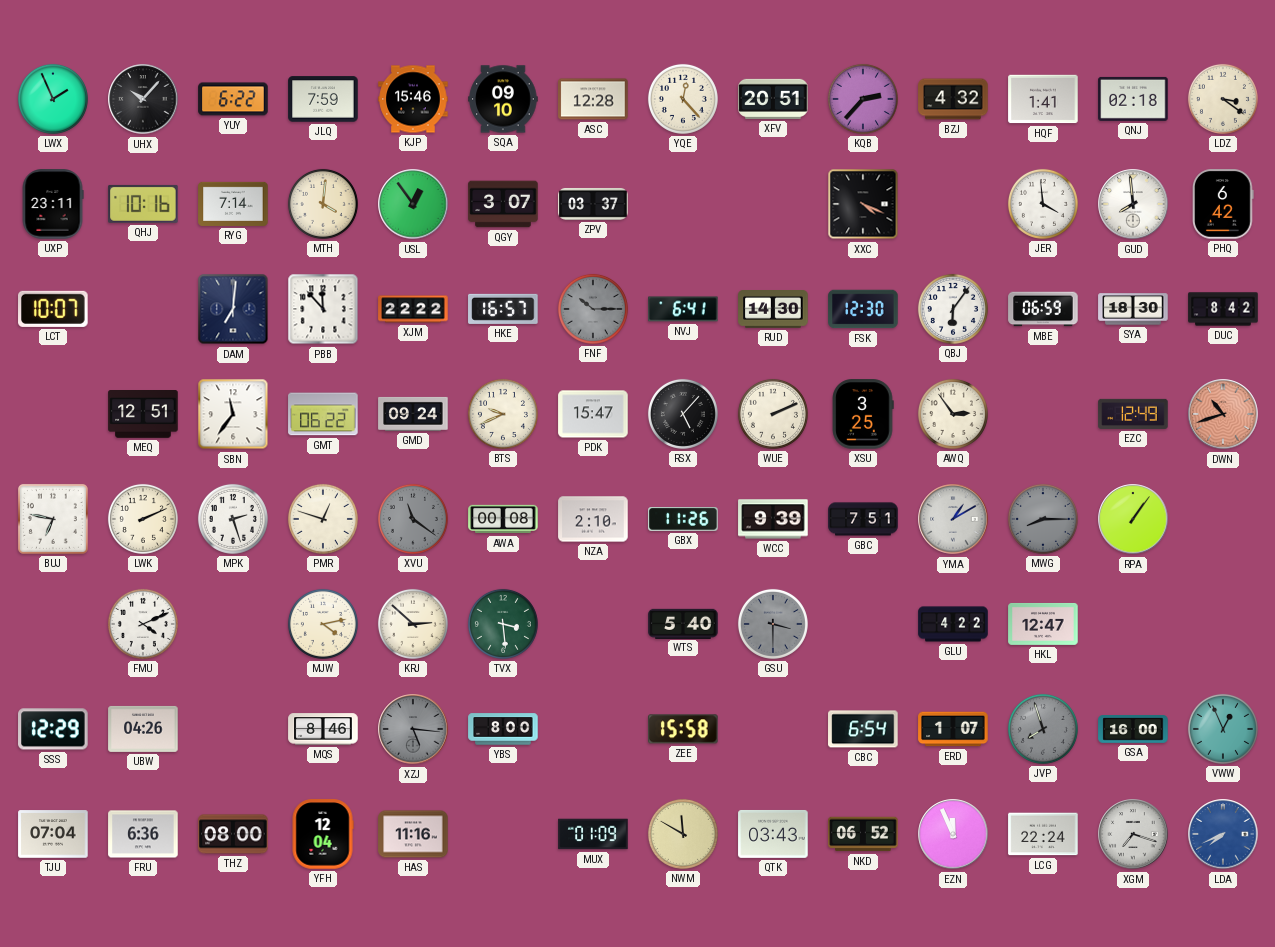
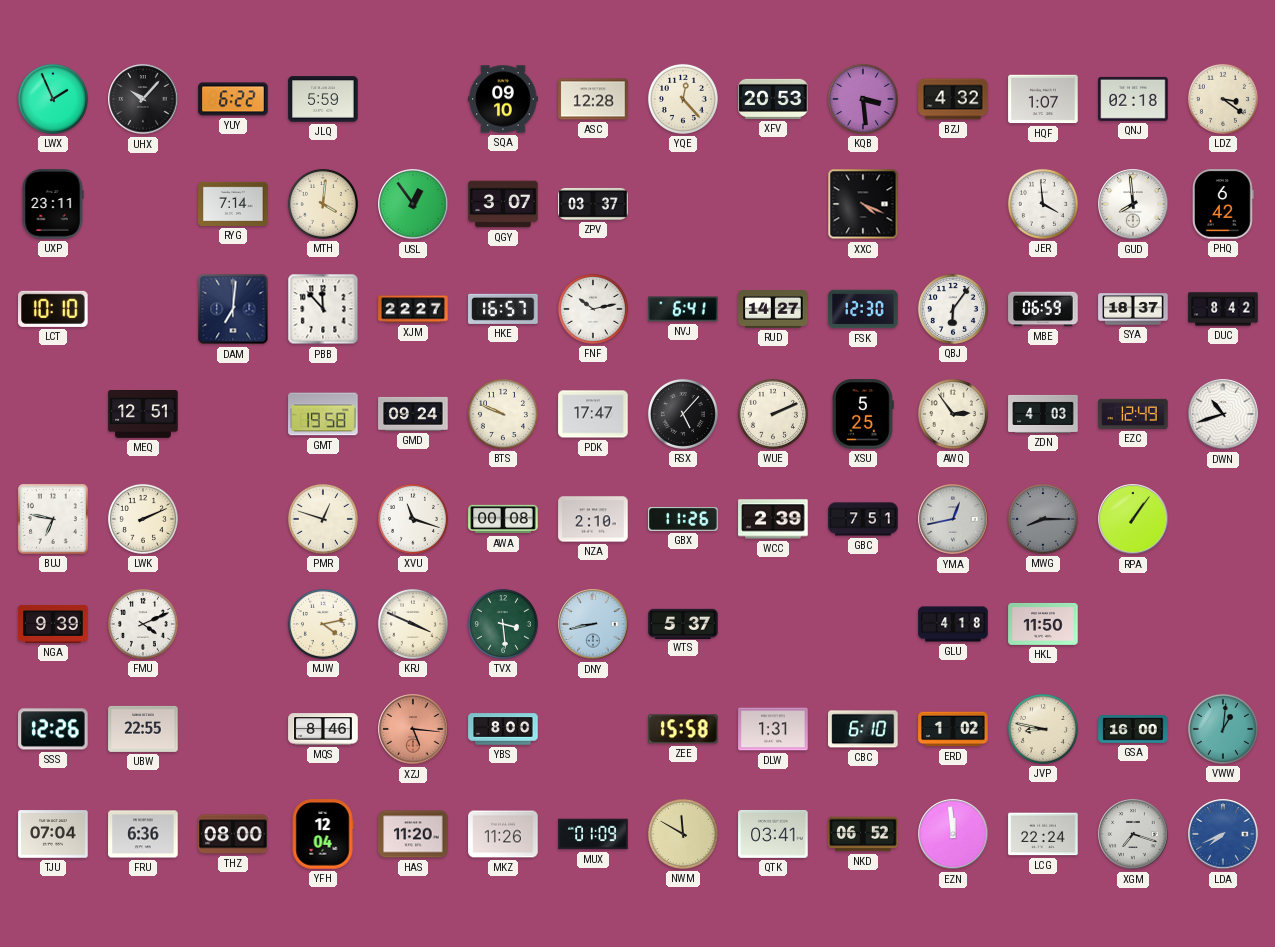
JLQ: 7:59 -> 5:59 (323, 99)
KJP: 15:46 -> none (413, 99)
XFV: 20:51 -> 20:53 (773, 99)
KQB: 2:37 -> 3:29 (863, 99)
HQF: 1:41 -> 1:07 (1043, 99)
QHJ: 10:16 -> none (143, 204)
LCT: 10:07 -> 10:10 (53, 309)
XJM: 22:22 -> 22:27 (413, 309)
FNF: 10:15 -> 10:13 (593, 309)
FNF dial: grey -> white (593, 309)
RUD: 14:30 -> 14:27 (773, 310)
SYA: 18:30 -> 18:37 (1133, 309)
SBN: 11:36 -> none (233, 414)
GMT: 06:22 -> 19:58 (323, 414)
BTS: 9:41 -> 9:49 (503, 414)
PDK: 15:47 -> 17:47 (593, 414)
XSU: 3:25 -> 5:25 (863, 414)
ZDN: none -> 4:03 (1043, 414)
DWN dial: salmon -> white (1223, 414)
MPK: 2:27 -> none (233, 519)
XVU: 11:21 -> 11:18 (413, 519)
XVU dial: grey -> white (413, 519)
WCC: 9:39 -> 2:39 (773, 519)
YMA: 1:10 -> 12:43 (953, 519)
NGA: none -> 9:39 (53, 624)
KRJ: 2:52 -> 3:49 (413, 624)
DNY: none -> 8:43 (593, 624)
WTS: 5:40 -> 5:37 (683, 623)
GSU: 3:30 -> none (773, 624)
GLU: 4:22 -> 4:18 (953, 624)
HKL: 12:47 -> 11:50 (1043, 624)
SSS: 12:29 -> 12:26 (53, 729)
UBW: 04:26 -> 22:55 (143, 729)
XZJ dial: grey -> salmon (413, 729)
DLW: none -> 1:31 (773, 729)
CBC: 6:54 -> 6:10 (863, 729)
ERD: 1:07 -> 1:02 (953, 729)
JVP: 7:57 -> 8:47 (1043, 729)
JVP dial: grey -> cream (1043, 729)
VWW: 12:56 -> 1:01 (1223, 729)
HAS: 11:16 -> 11:20 (413, 834)
MKZ: none -> 11:26 (503, 834)
QTK: 03:43 -> 03:41 (773, 834)
EZN: 11:56 -> 11:59 (953, 834)
